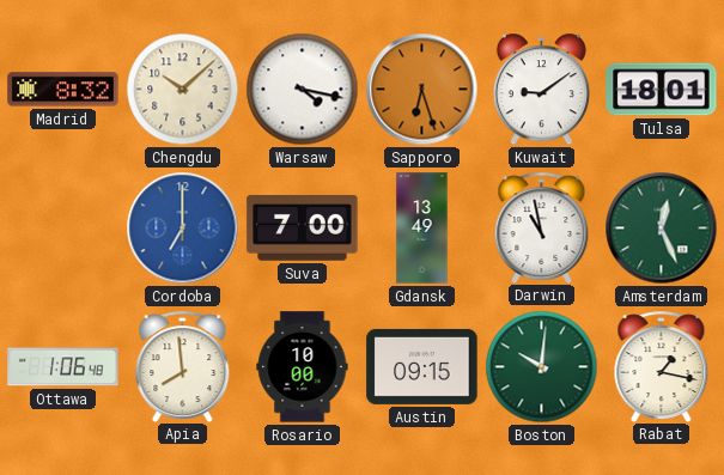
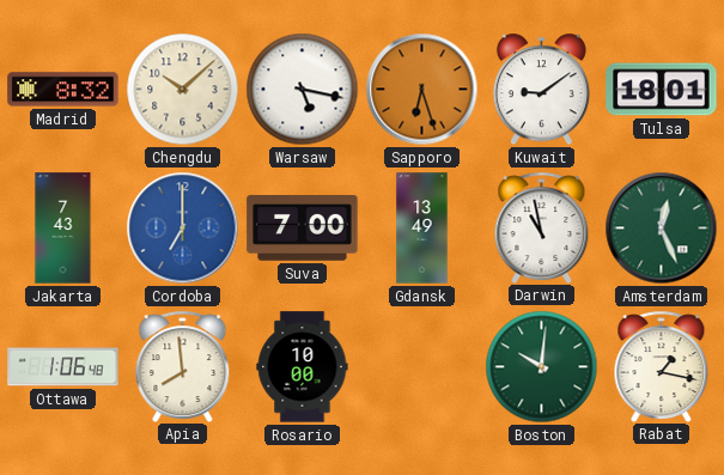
Warsaw: 4:17 -> 5:17 (303, 90)
Jakarta: none -> 7:43 (63, 229)
Austin: 09:15 -> none (422, 366)
